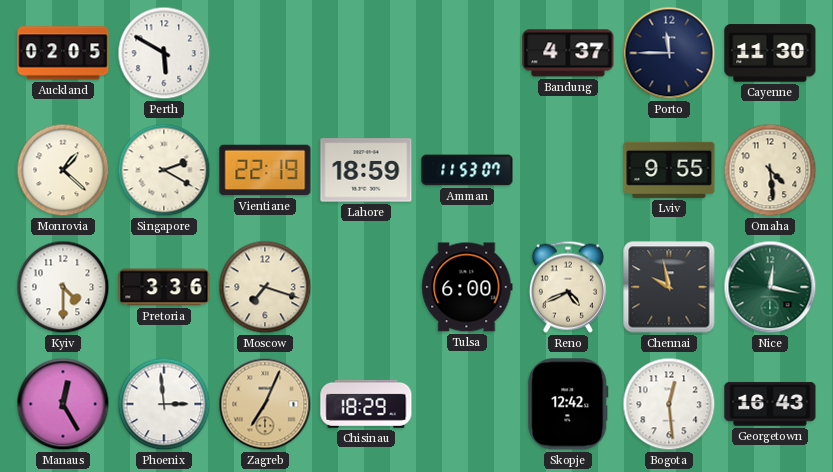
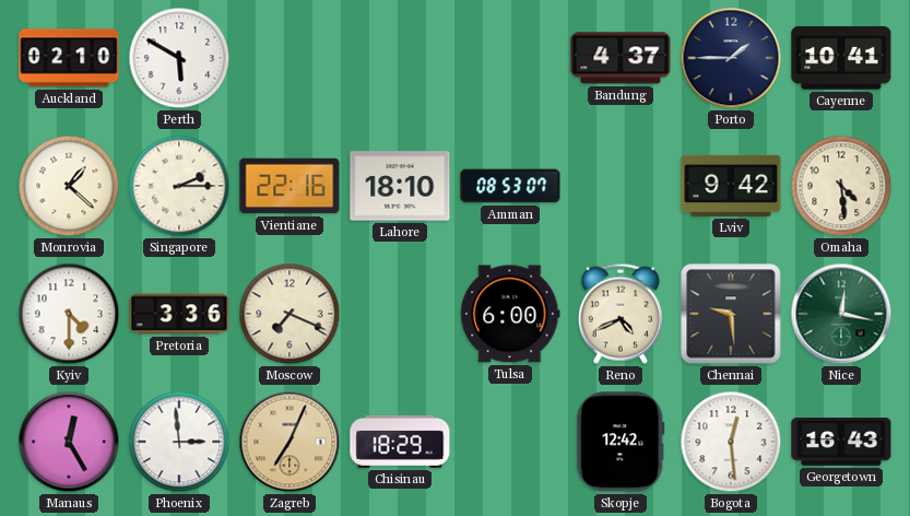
Auckland: 02:05 -> 02:10 (69, 58)
Porto: 11:45 -> 1:45 (731, 58)
Cayenne: 11:30 -> 10:41 (841, 58)
Singapore: 2:20 -> 2:15 (179, 186)
Vientiane: 22:19 -> 22:16 (289, 186)
Lahore: 18:59 -> 18:10 (400, 186)
Amman: 11:53 -> 08:53 (510, 186)
Lviv: 9:55 -> 9:42 (731, 186)
Moscow: 7:18 -> 7:19 (289, 314)
Chennai: 9:58 -> 9:29 (731, 314)
